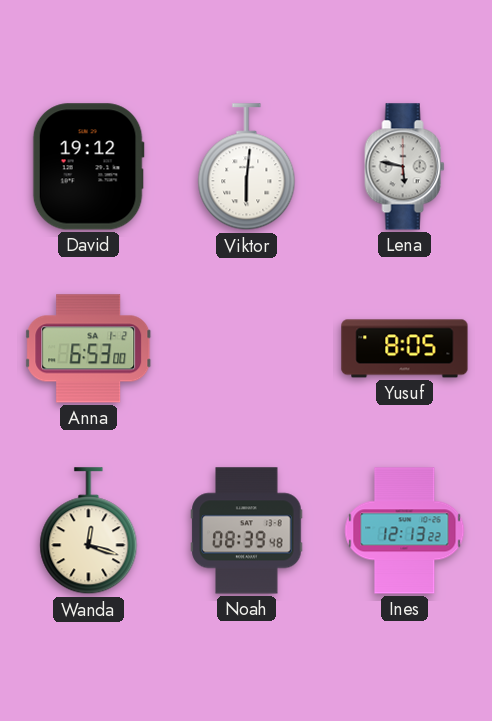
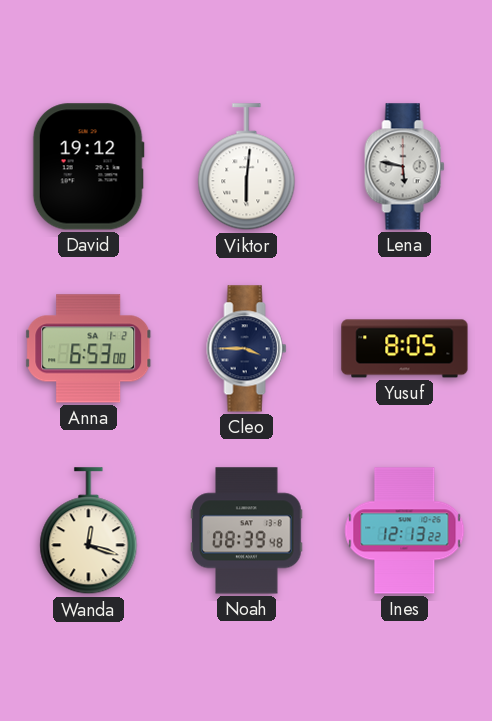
Cleo: none -> 3:45 (247, 349)
